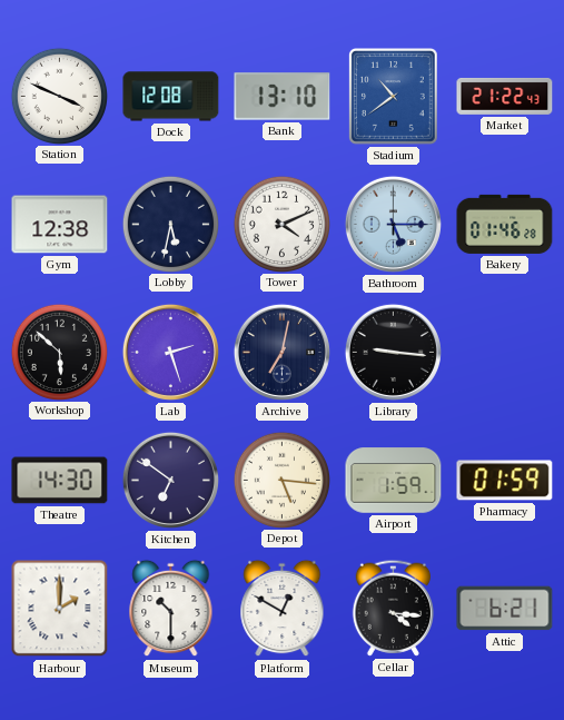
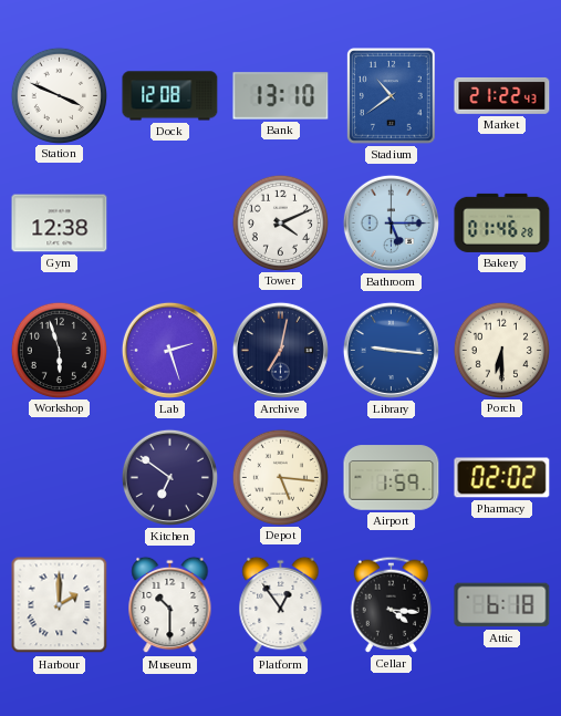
Lobby: 5:32 -> none (170, 224)
Workshop: 5:52 -> 5:57 (59, 350)
Library dial: black -> blue (391, 350)
Porch: none -> 6:30 (501, 350)
Theatre: 14:30 -> none (60, 481)
Pharmacy: 01:59 -> 02:02 (502, 478)
Platform: 12:50 -> 12:54 (281, 605)
Attic: 6:21 -> 6:18 (502, 605)
